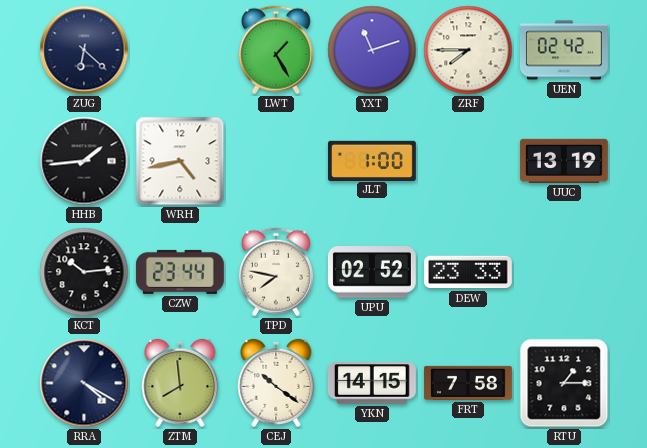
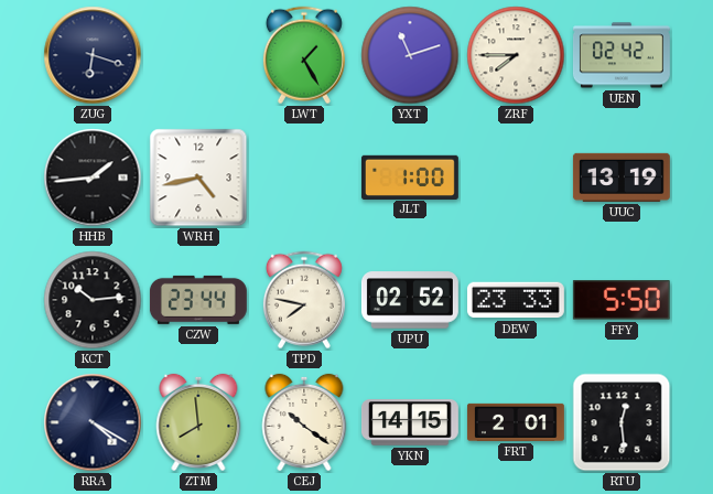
ZUG: 6:22 -> 6:18 (93, 55)
FFY: none -> 5:50 (622, 301)
FRT: 7:58 -> 2:01 (516, 422)
RTU: 1:15 -> 12:29 (622, 422)
